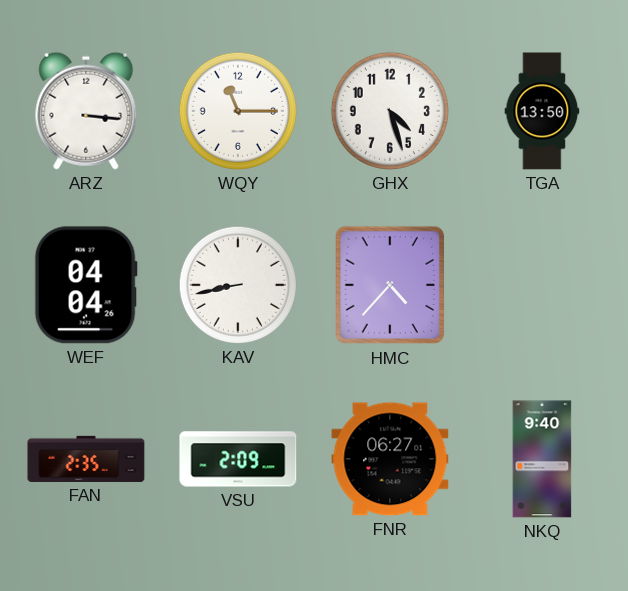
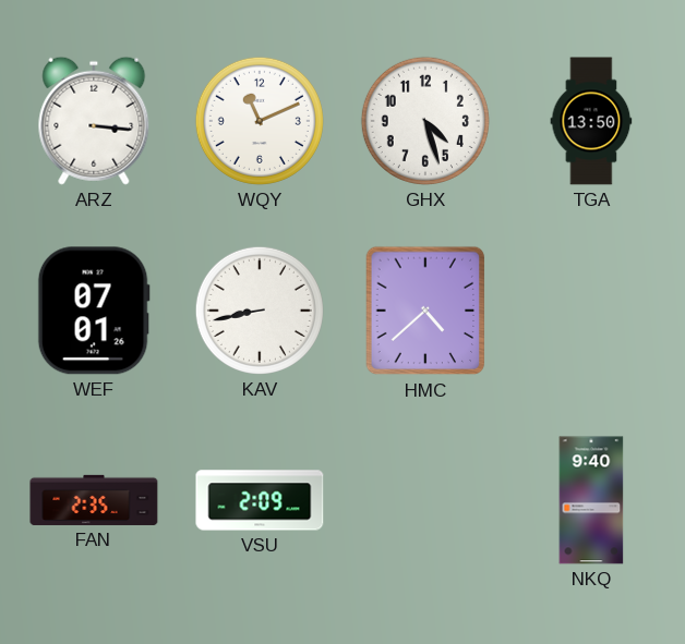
WQY: 11:15 -> 11:11 (260, 121)
WEF: 04:04 -> 07:01 (94, 311)
HMC: 4:37 -> 4:38 (425, 311)
FNR: 06:27 -> none (390, 459)
